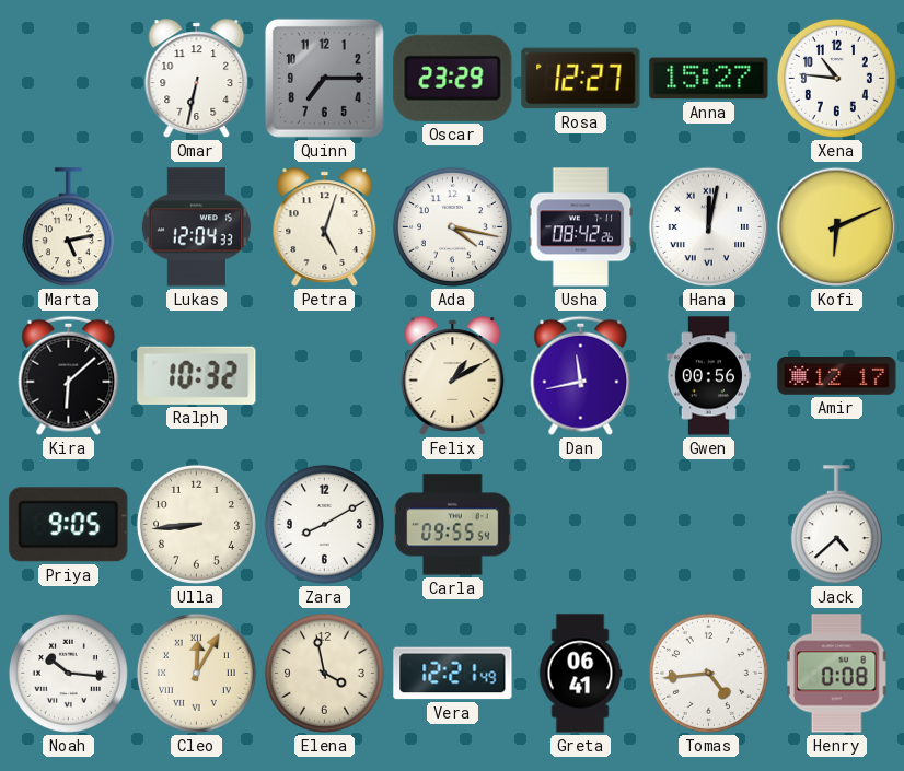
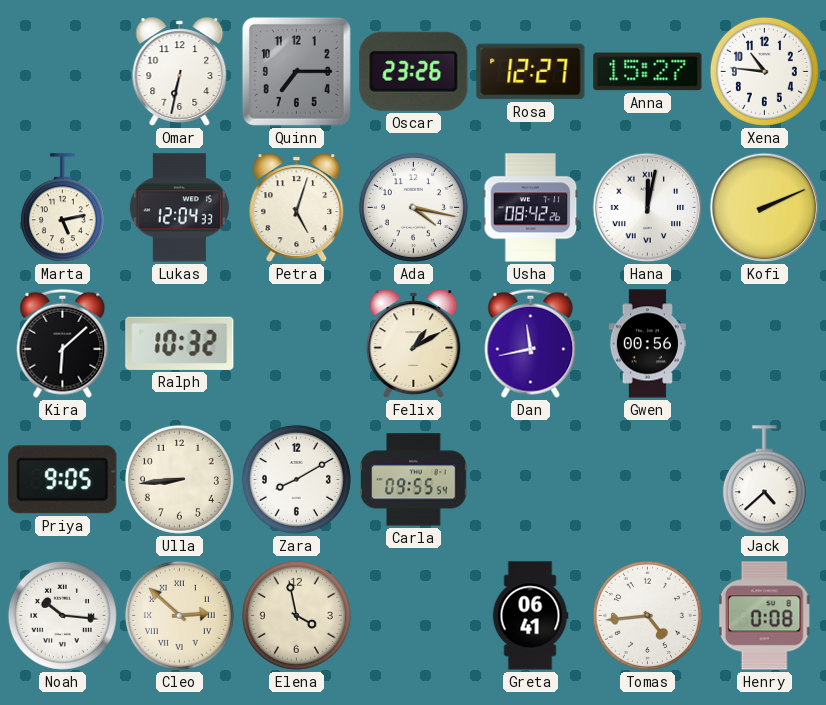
Oscar: 23:29 -> 23:26 (414, 71)
Kofi: 6:11 -> 2:11 (765, 208)
Amir: 12:17 -> none (837, 376)
Cleo: 12:05 -> 2:52 (179, 615)
Vera: 12:21 -> none (453, 674)
